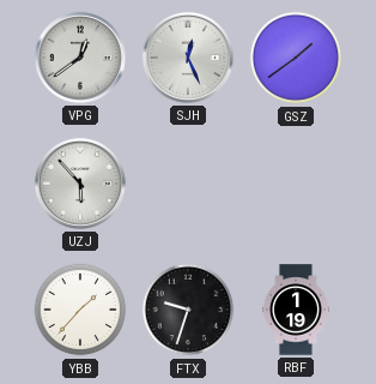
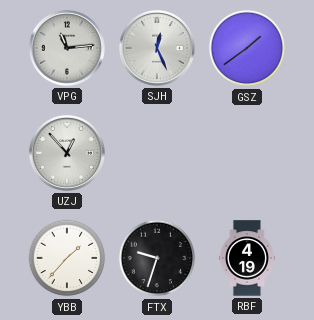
VPG: 12:39 -> 11:14 (67, 48)
UZJ: 5:53 -> 12:53 (67, 153)
RBF: 1:19 -> 4:19 (247, 258)
